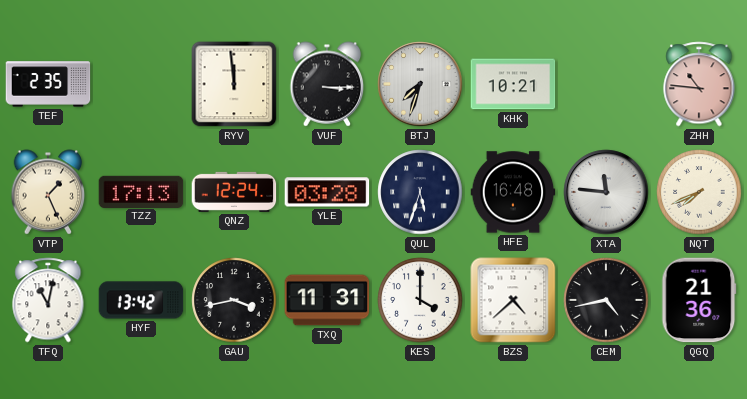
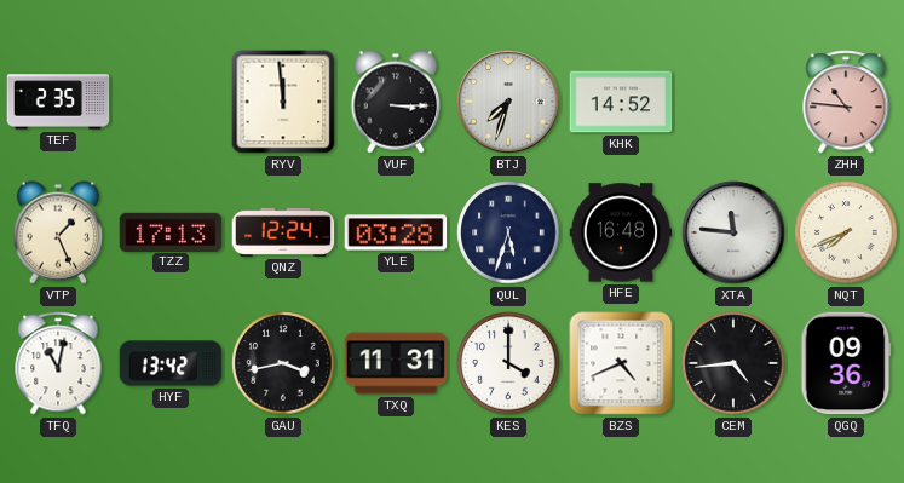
KHK: 10:21 -> 14:52 (621, 102)
BZS: 4:38 -> 4:41 (621, 363)
CEM: 4:43 -> 4:44 (733, 363)
QGQ: 21:36 -> 09:36 (846, 363)
